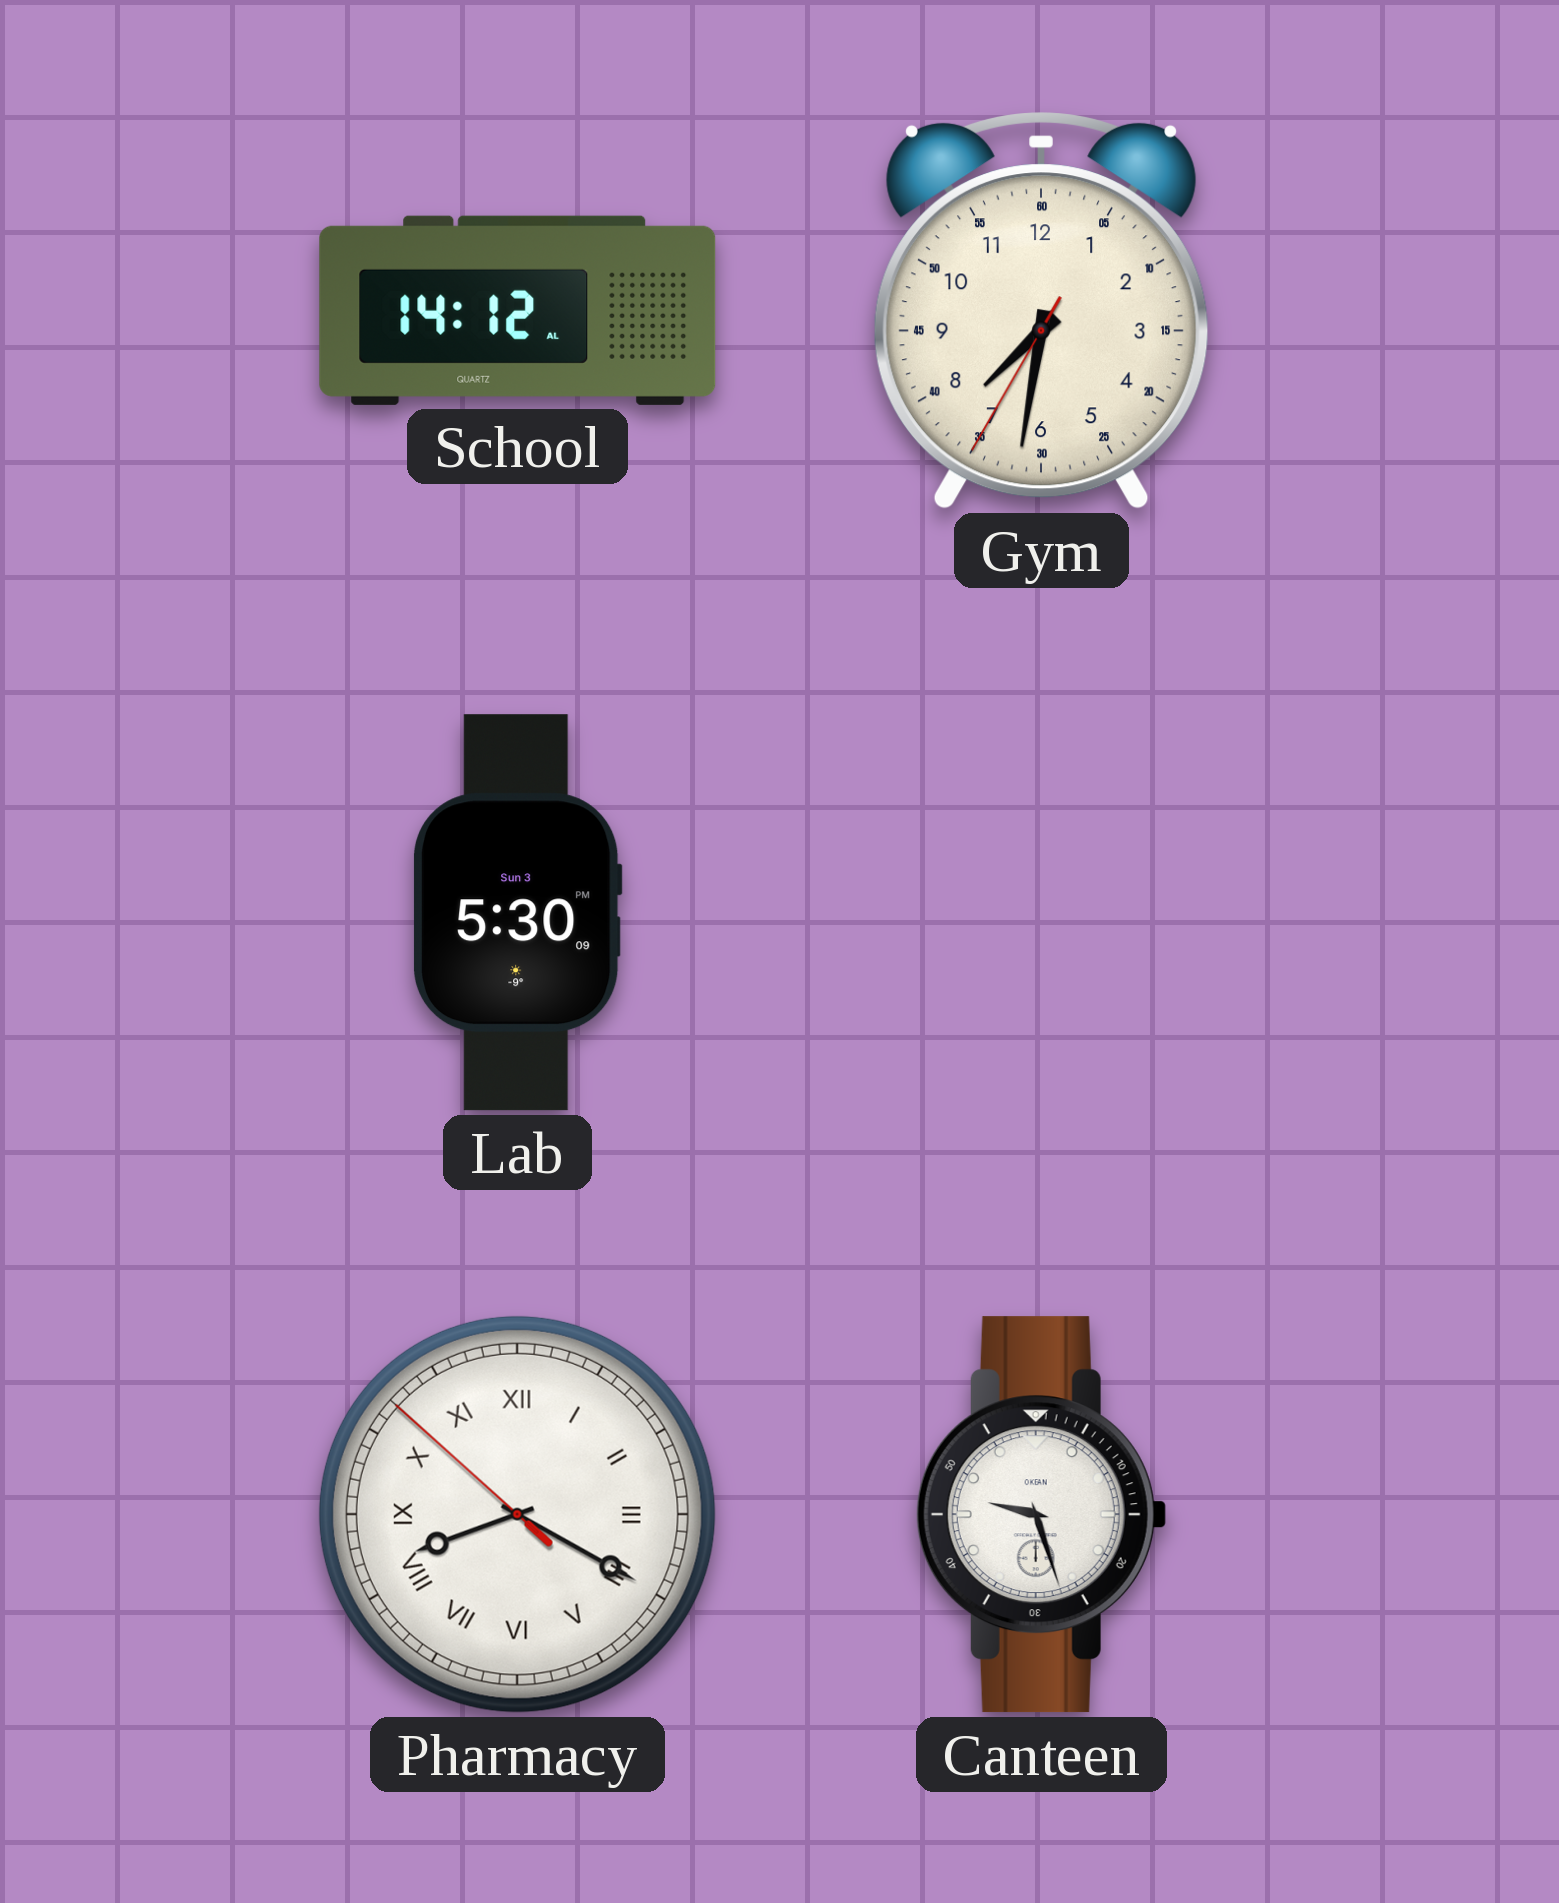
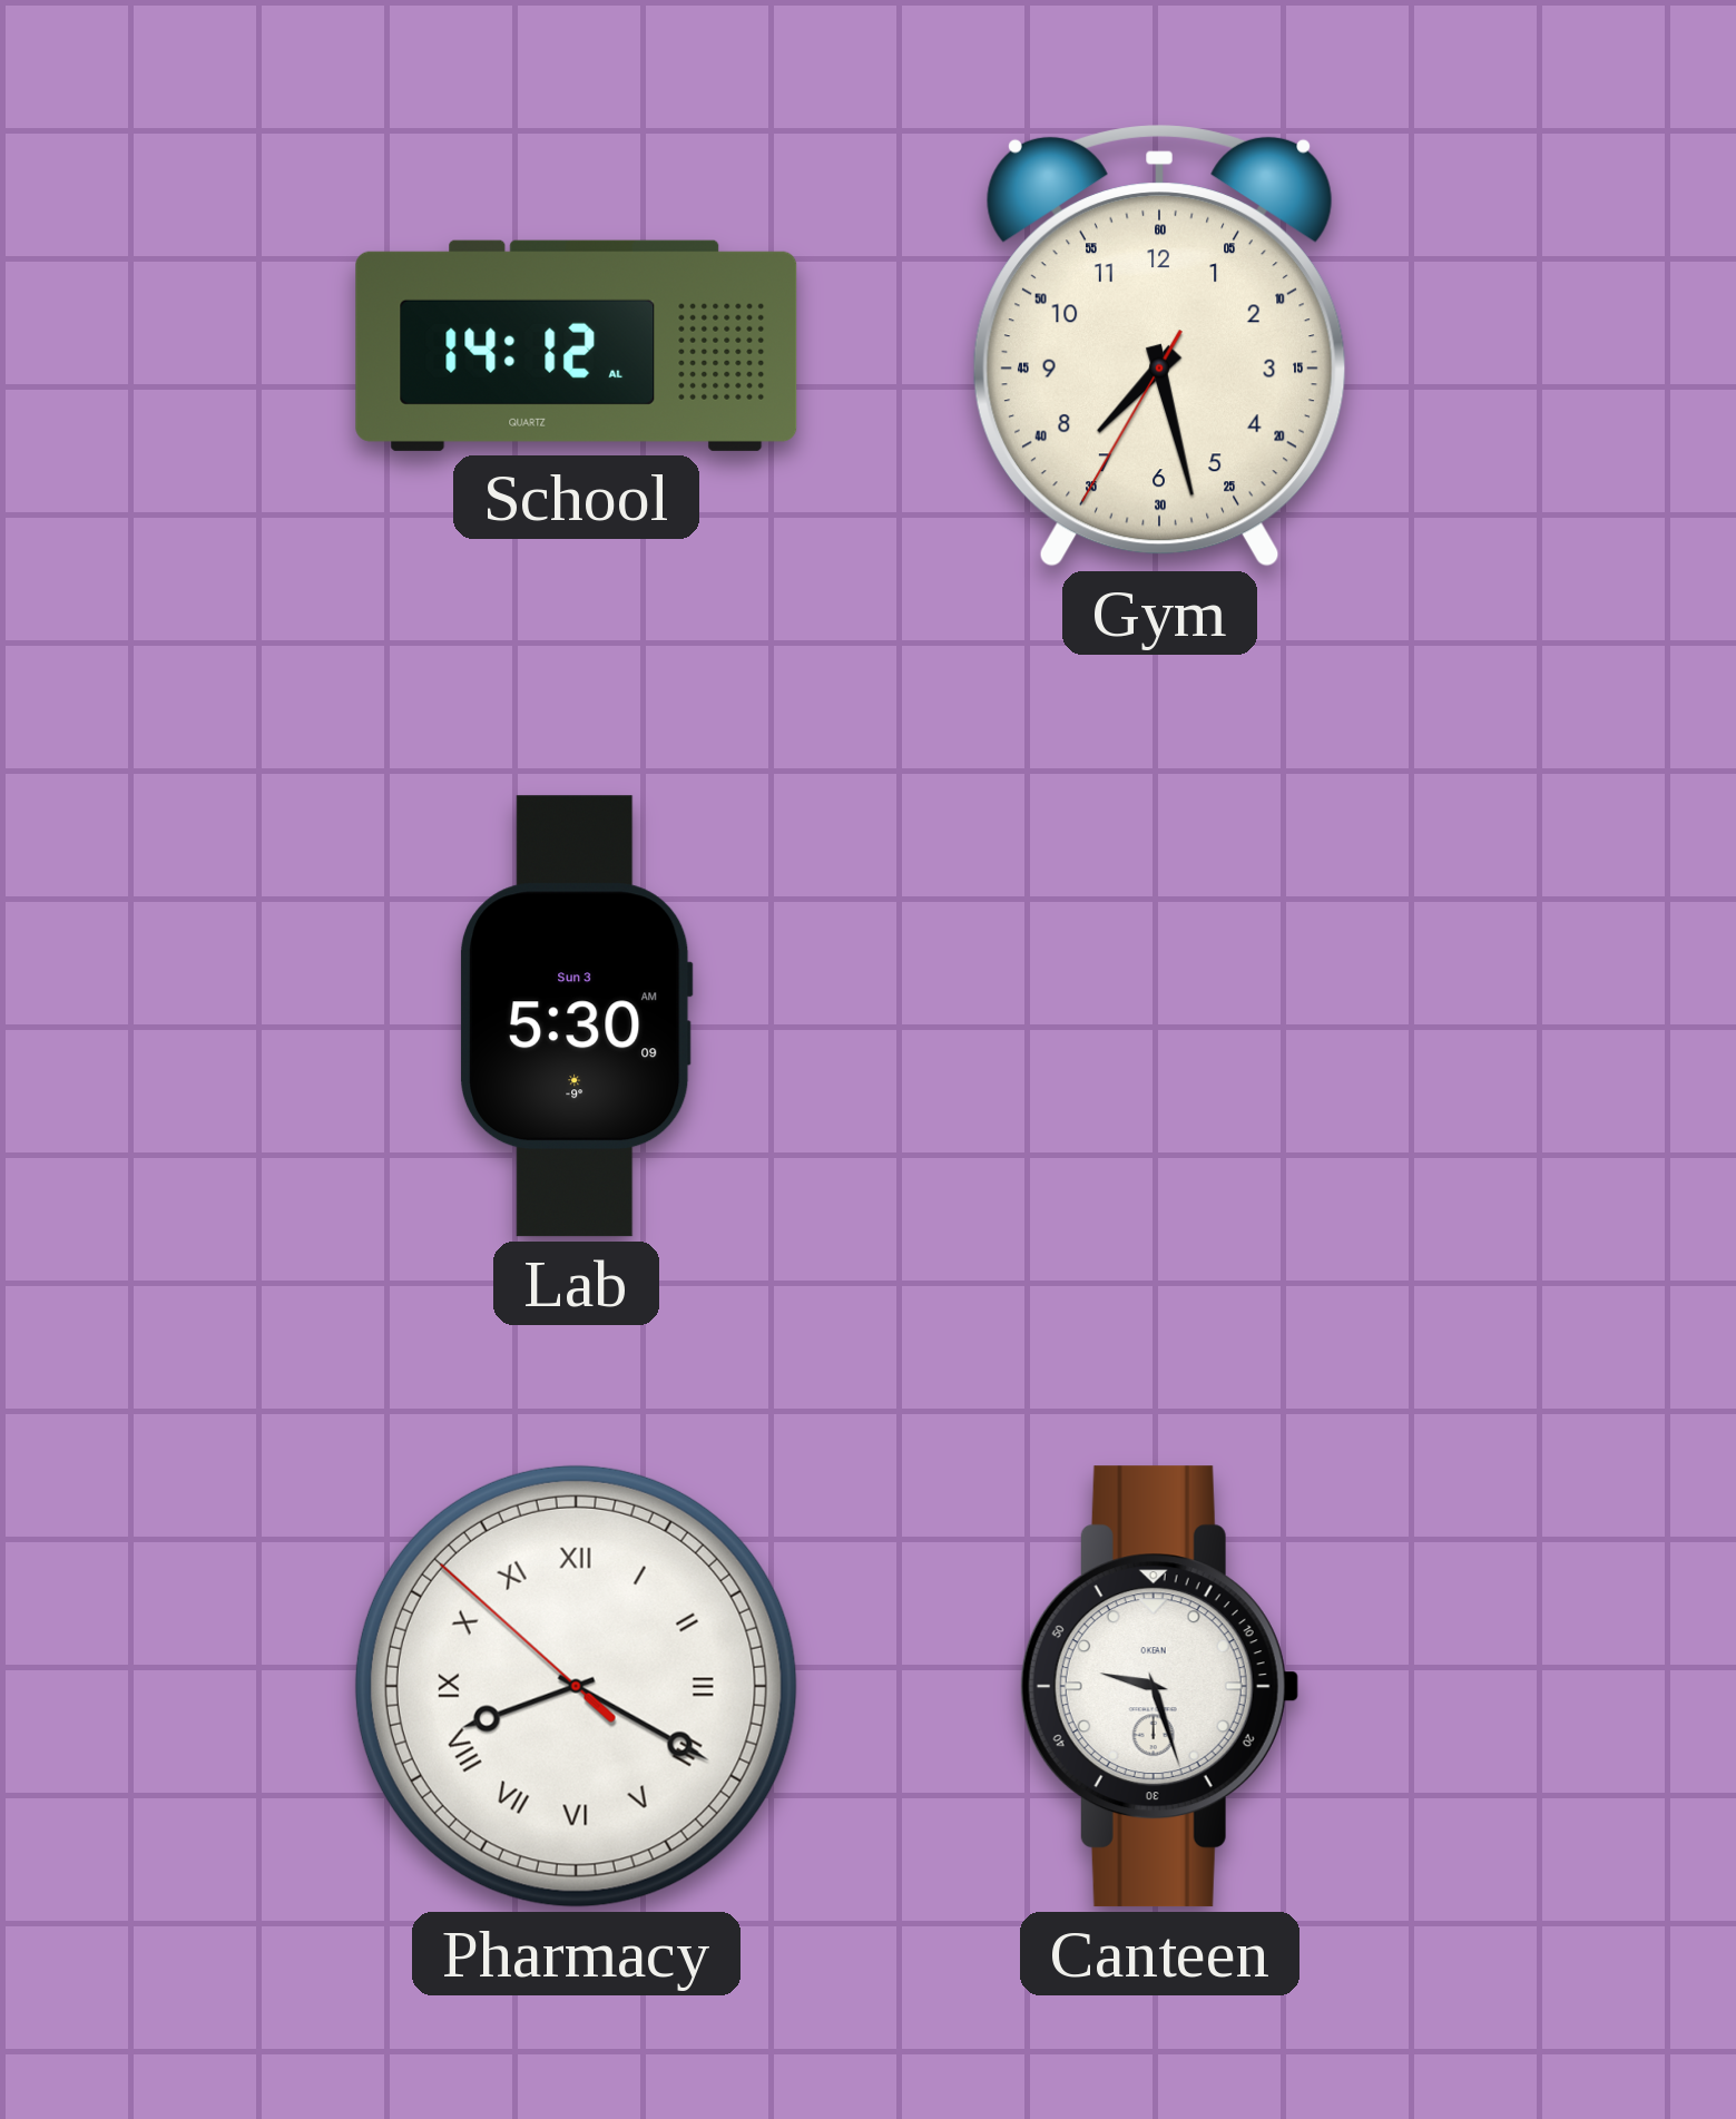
Gym: 7:31 -> 7:27 (1159, 345)
Lab: 5:30:09 PM -> 5:30:09 AM (576, 1017)
